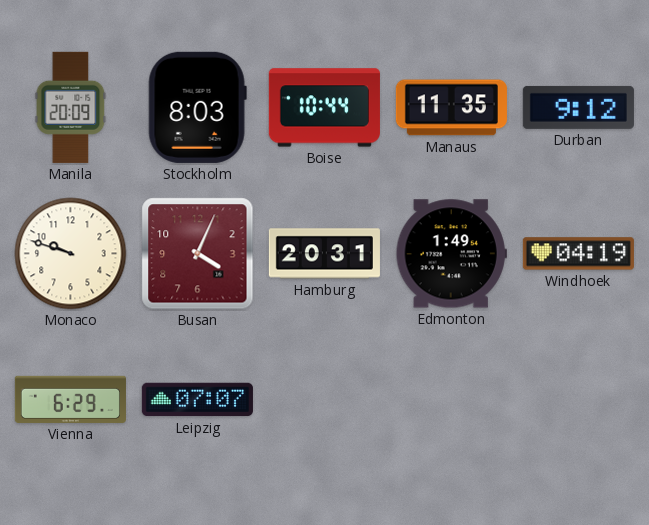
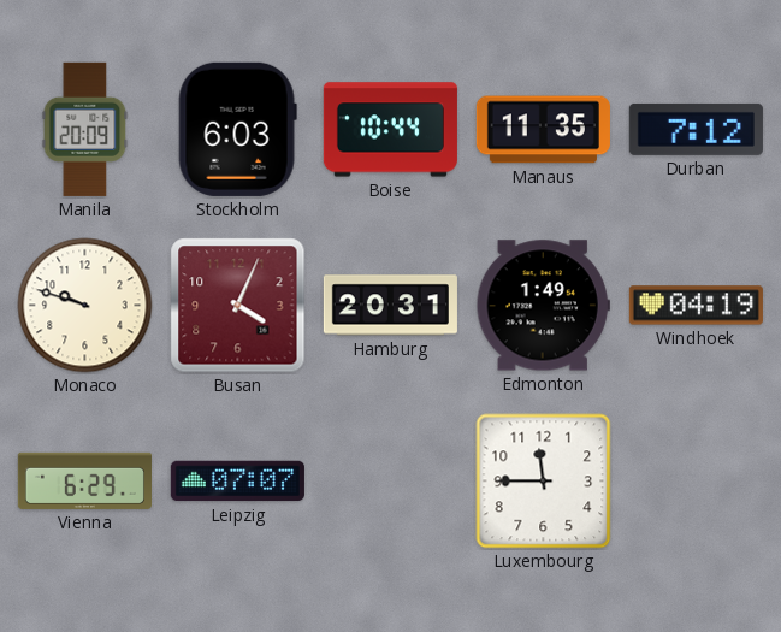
Stockholm: 8:03 -> 6:03 (237, 129)
Durban: 9:12 -> 7:12 (696, 129)
Luxembourg: none -> 11:45 (544, 482)
